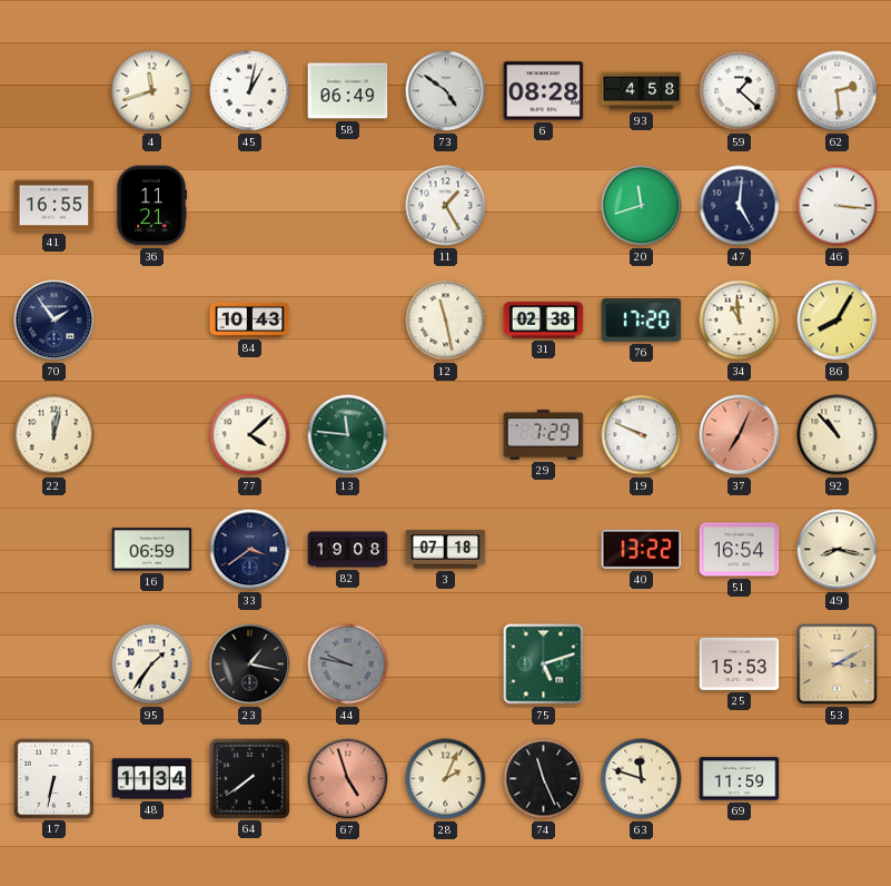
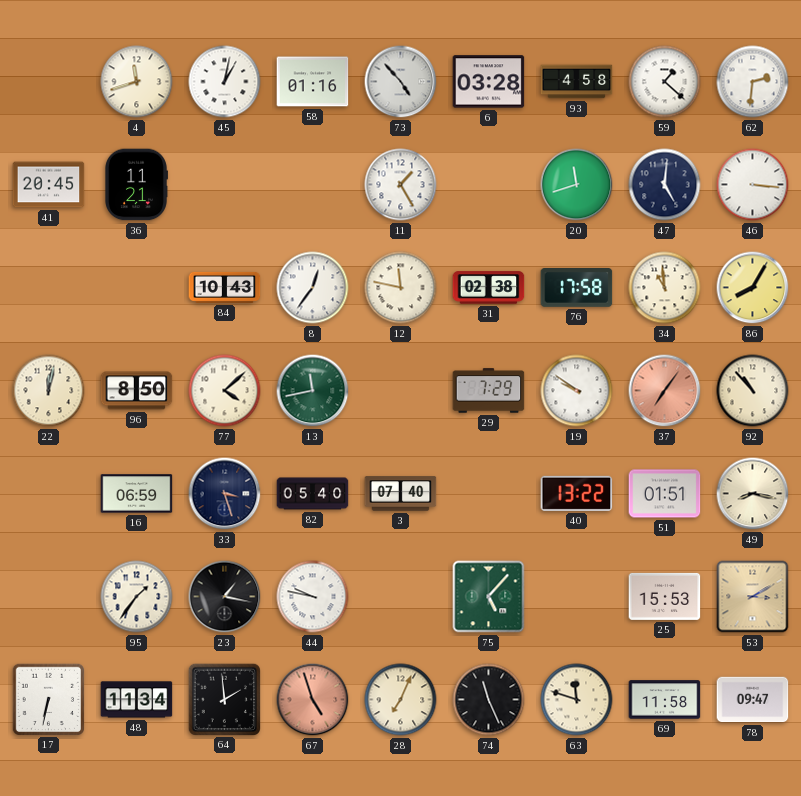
58: 06:49 -> 01:16 (313, 82)
73: 4:51 -> 4:53 (401, 82)
6: 08:28 -> 03:28 (489, 82)
62: 2:29 -> 2:31 (753, 82)
41: 16:55 -> 20:45 (49, 185)
70: 1:54 -> none (55, 321)
8: none -> 12:36 (313, 288)
12: 11:28 -> 11:47 (401, 288)
76: 17:20 -> 17:58 (577, 288)
96: none -> 8:50 (137, 391)
13: 11:46 -> 11:43 (313, 391)
19: 9:49 -> 9:51 (577, 391)
37: 7:04 -> 7:06 (665, 391)
33: 3:39 -> 3:27 (225, 494)
82: 19:08 -> 05:40 (313, 494)
3: 07:18 -> 07:40 (401, 494)
51: 16:54 -> 01:51 (665, 494)
44 dial: grey -> white (313, 597)
75: 5:12 -> 5:07 (489, 597)
64: 7:39 -> 1:59 (224, 699)
28: 2:04 -> 7:04 (401, 700)
69: 11:59 -> 11:58 (665, 700)
78: none -> 09:47 (753, 700)
